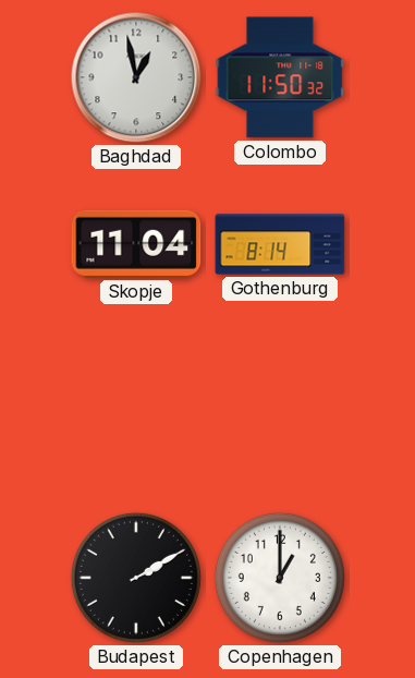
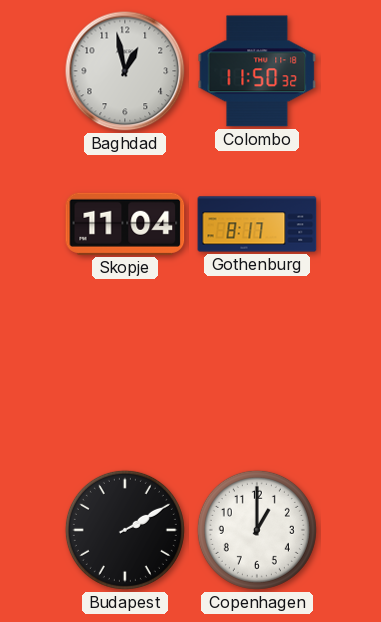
Gothenburg: 8:14 -> 8:17 (257, 224)
